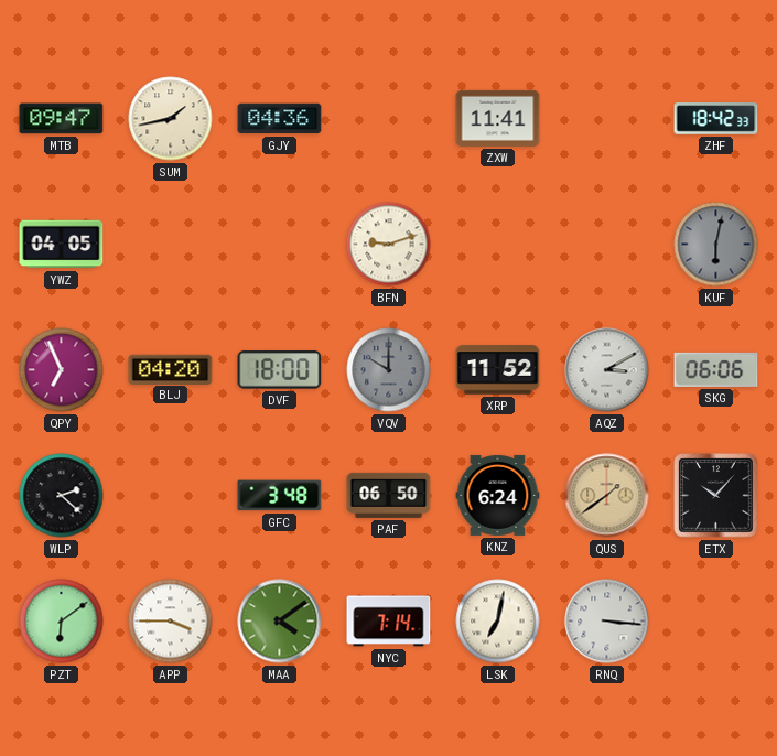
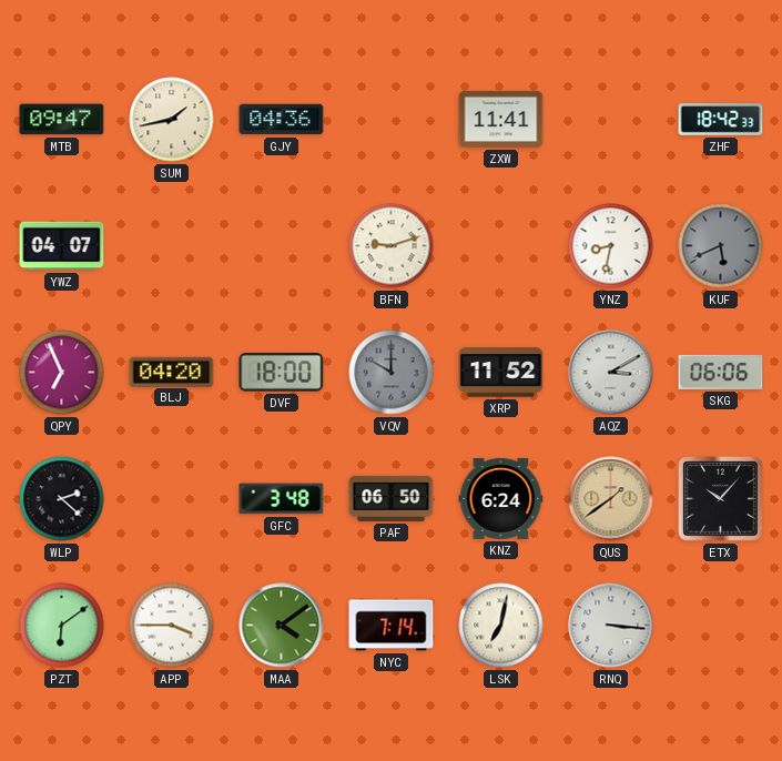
YWZ: 04:05 -> 04:07 (62, 246)
YNZ: none -> 8:32 (611, 246)
KUF: 6:02 -> 5:41 (721, 246)
